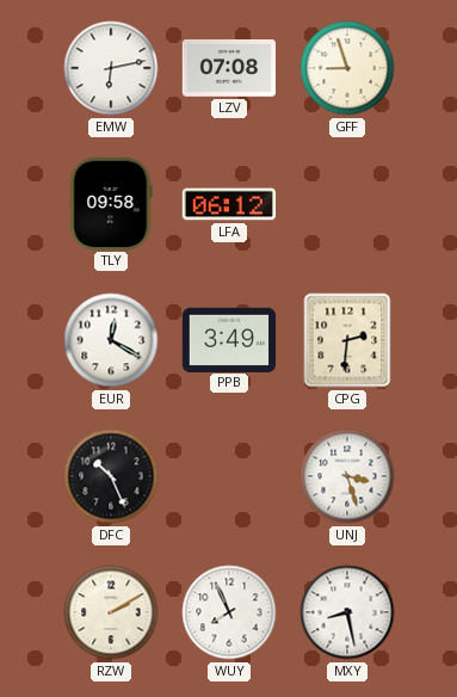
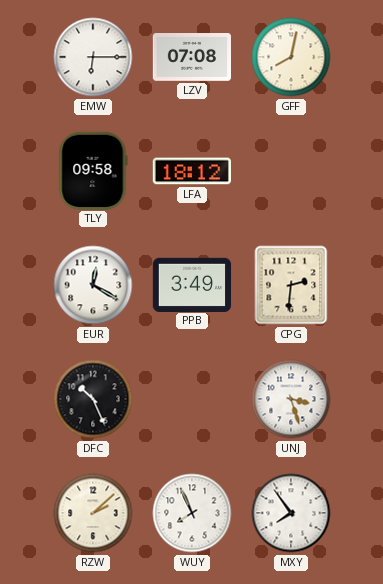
EMW: 6:13 -> 6:15 (93, 57)
GFF: 8:57 -> 8:02 (291, 57)
LFA: 06:12 -> 18:12 (191, 171)
RZW: 2:10 -> 2:08 (93, 513)
MXY: 8:28 -> 7:54 (291, 513)
